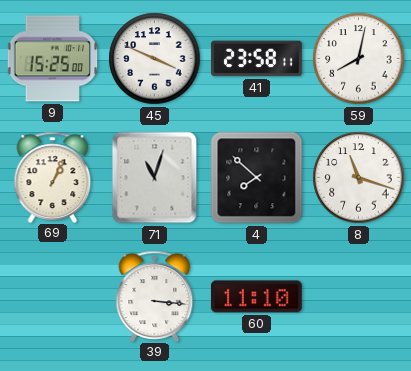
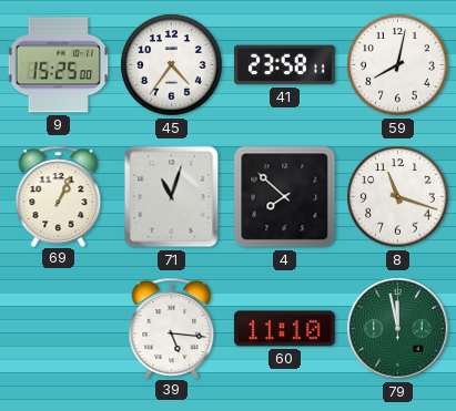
45: 3:49 -> 4:36 (172, 65)
39: 3:16 -> 5:16 (172, 328)
79: none -> 11:58 (398, 329)
